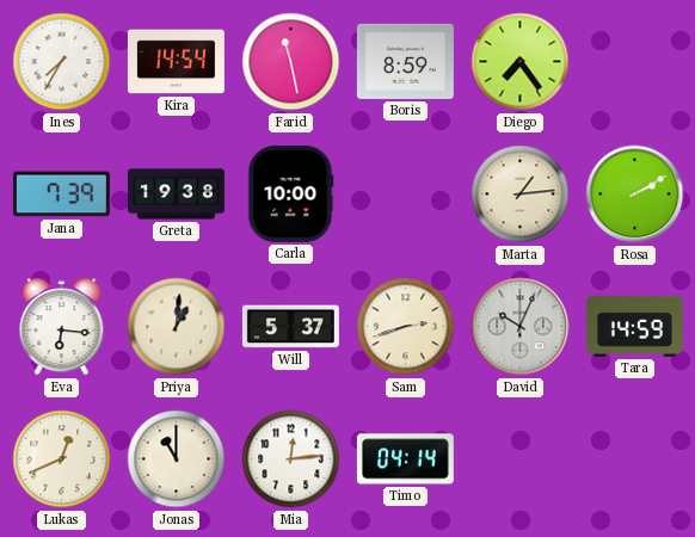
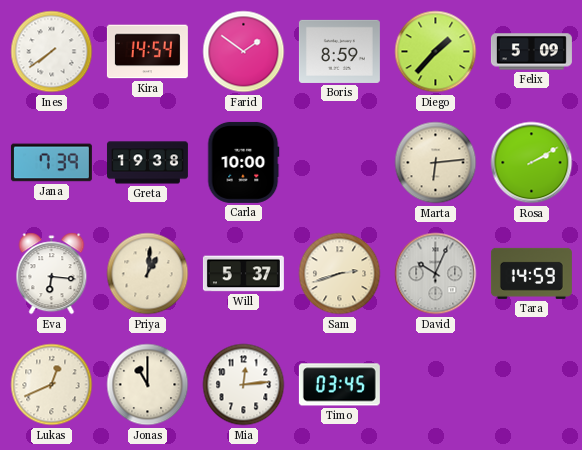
Ines: 7:35 -> 7:39 (52, 52)
Farid: 11:28 -> 1:51 (244, 52)
Diego: 7:24 -> 1:37 (436, 52)
Felix: none -> 5:09 (531, 52)
Marta: 1:14 -> 6:14 (436, 163)
Timo: 04:14 -> 03:45 (339, 385)
